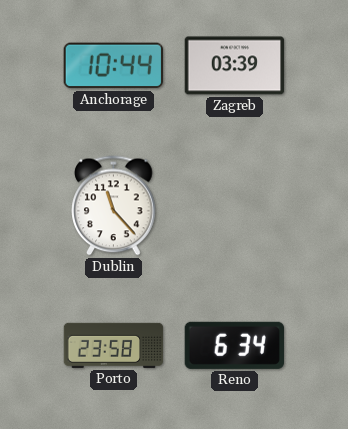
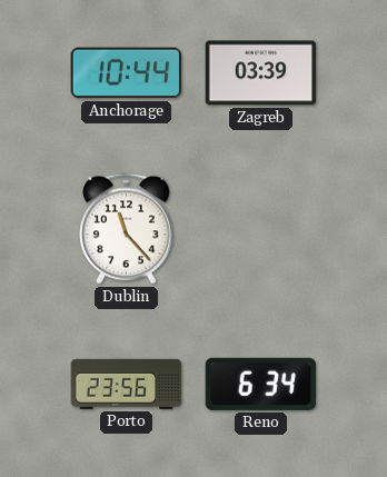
Porto: 23:58 -> 23:56 (127, 384)
